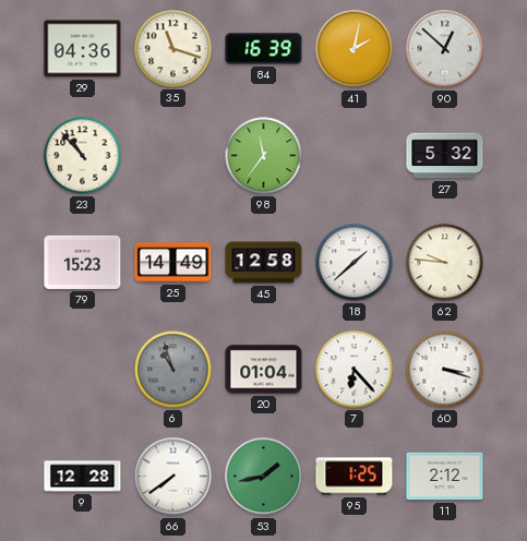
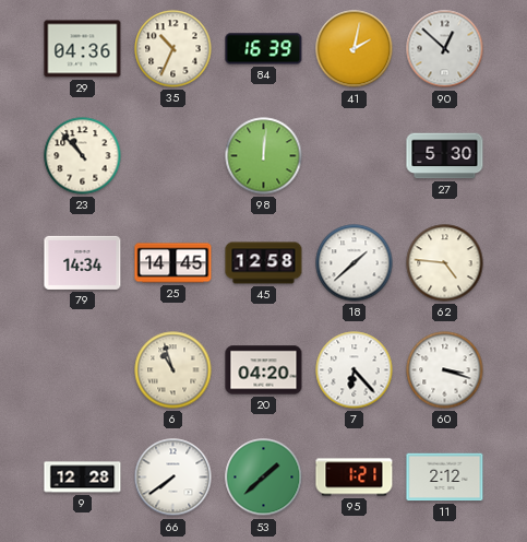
35: 11:18 -> 10:34 (173, 49)
98: 11:36 -> 12:01 (264, 156)
27: 5:32 -> 5:30 (445, 156)
79: 15:23 -> 14:34 (83, 262)
25: 14:49 -> 14:45 (173, 263)
62: 9:46 -> 4:46 (445, 263)
6 dial: grey -> cream (173, 370)
20: 01:04 -> 04:20 (264, 370)
53: 1:43 -> 1:38 (264, 478)
95: 1:25 -> 1:21 (355, 478)
